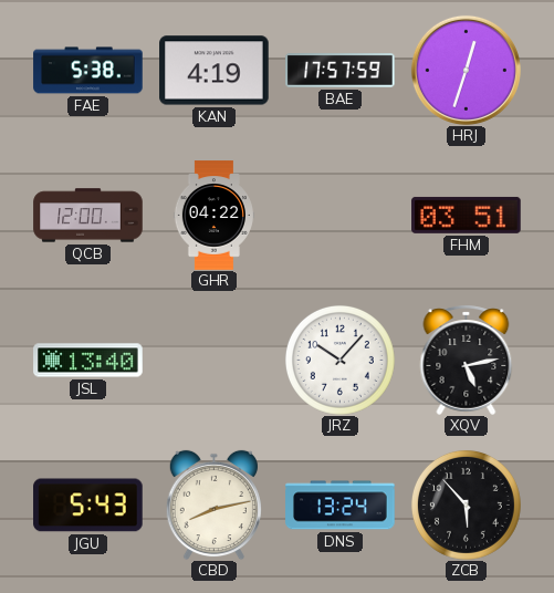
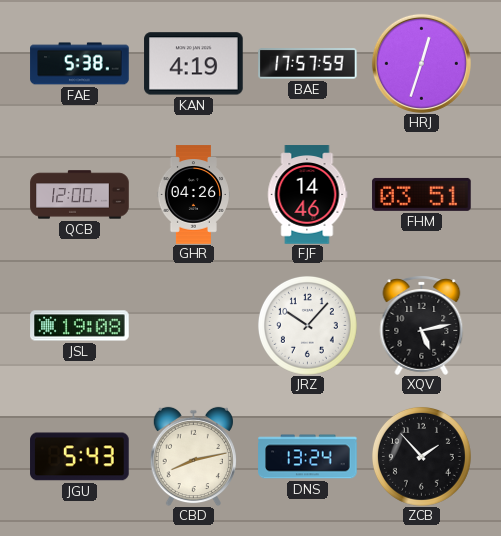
GHR: 04:22 -> 04:26 (193, 195)
FJF: none -> 14:46 (308, 195)
JSL: 13:40 -> 19:08 (80, 326)
ZCB: 5:53 -> 1:53 (421, 456)
